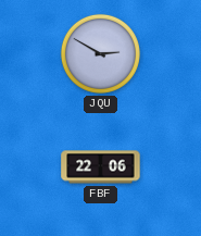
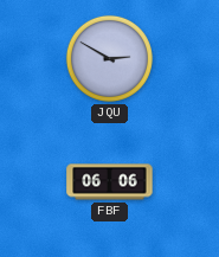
FBF: 22:06 -> 06:06 (110, 182)
